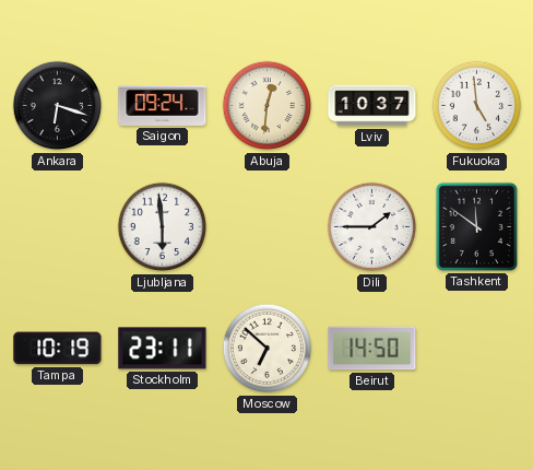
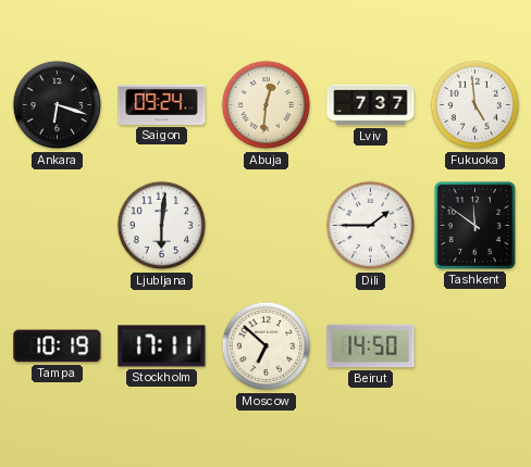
Lviv: 10:37 -> 7:37 (371, 105)
Ljubljana: 5:59 -> 6:01 (162, 226)
Stockholm: 23:11 -> 17:11 (162, 346)
